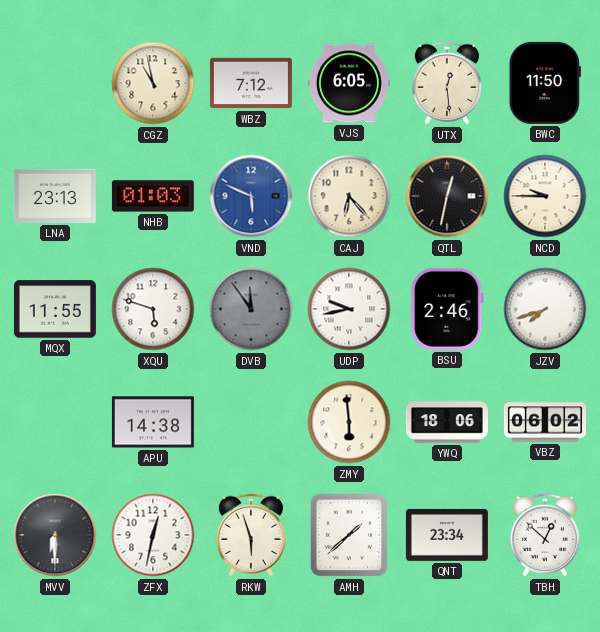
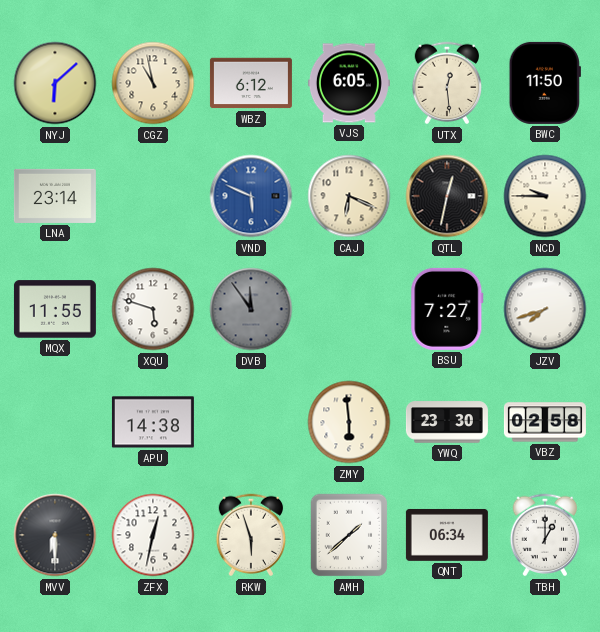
NYJ: none -> 6:08 (55, 83)
WBZ: 7:12 -> 6:12 (251, 83)
LNA: 23:13 -> 23:14 (55, 196)
NHB: 01:03 -> none (153, 196)
CAJ: 6:23 -> 6:19 (349, 196)
UDP: 9:43 -> none (349, 309)
BSU: 2:46 -> 7:27 (447, 309)
YWQ: 18:06 -> 23:30 (447, 422)
VBZ: 06:02 -> 02:58 (545, 422)
QNT: 23:34 -> 06:34 (447, 535)
TBH: 12:52 -> 1:00 (545, 535)
